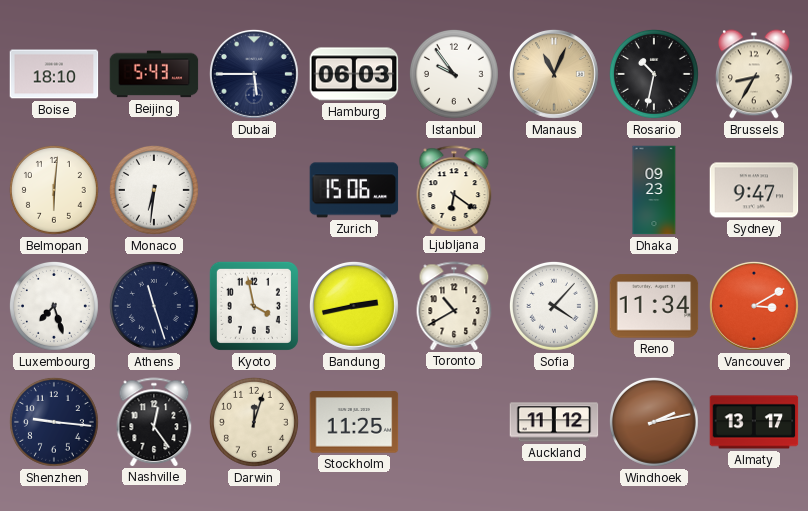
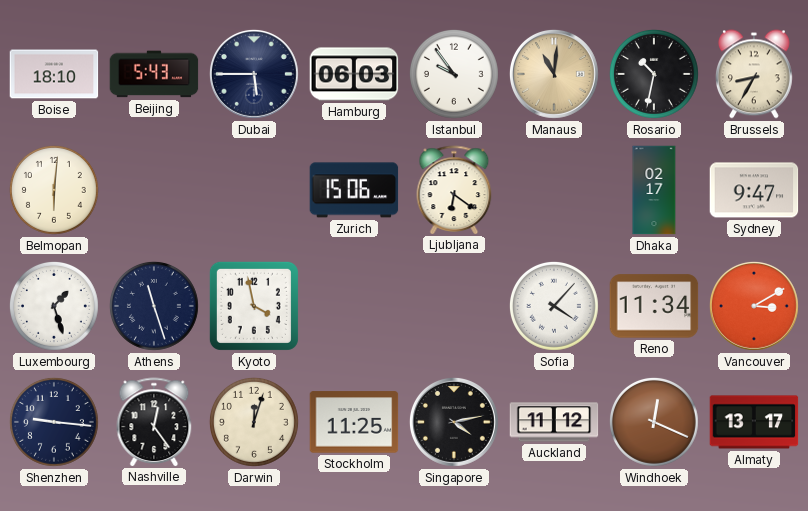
Manaus: 11:04 -> 11:01 (554, 74)
Monaco: 6:31 -> none (154, 190)
Dhaka: 09:23 -> 02:17 (654, 190)
Luxembourg: 7:27 -> 1:27 (54, 306)
Bandung: 2:43 -> none (354, 306)
Toronto: 10:40 -> none (454, 306)
Singapore: none -> 4:13 (454, 422)
Windhoek: 2:13 -> 12:19 (654, 422)
